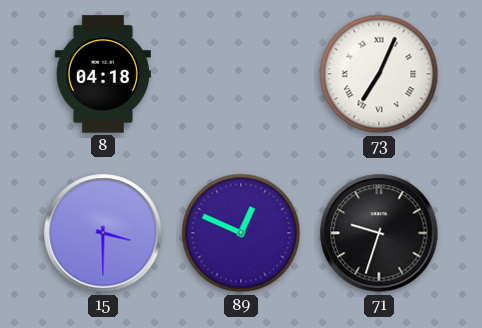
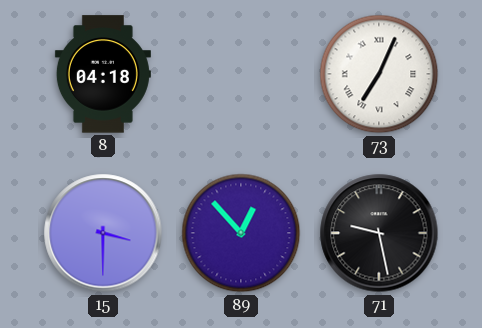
89: 12:49 -> 12:53 (241, 233)
71: 9:33 -> 9:28 (379, 233)
